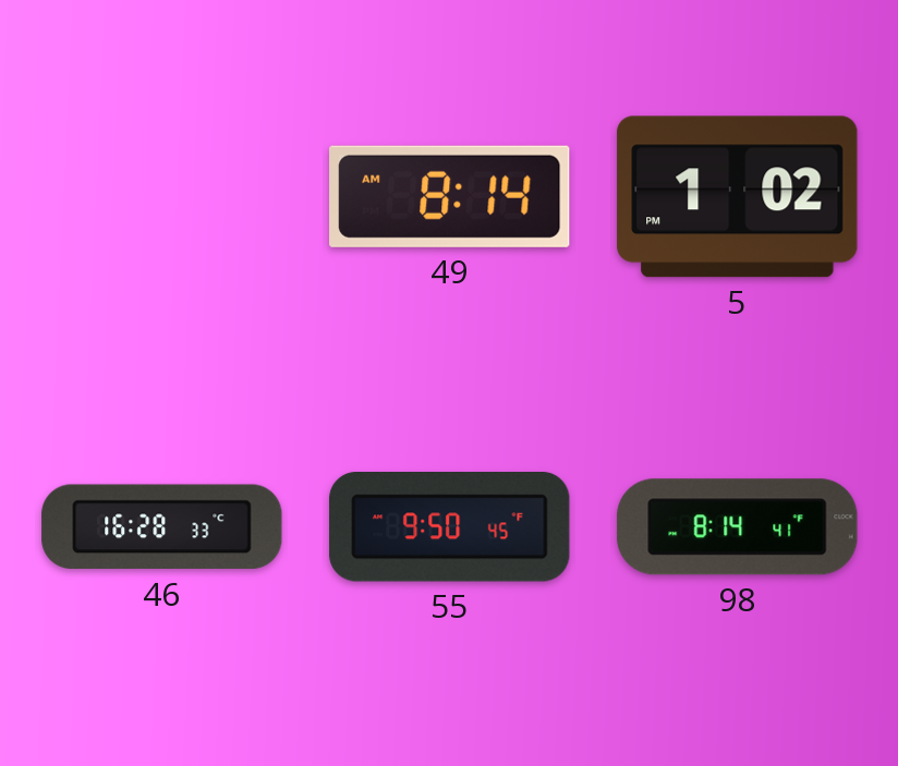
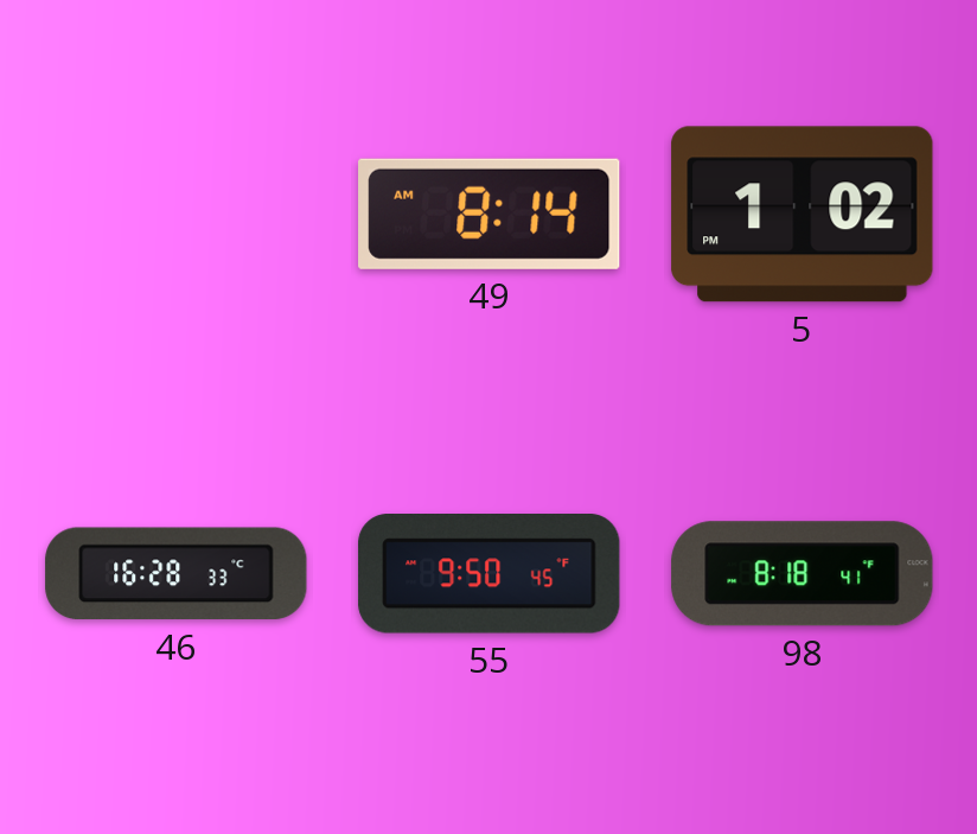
98: 8:14 -> 8:18 (803, 574)
